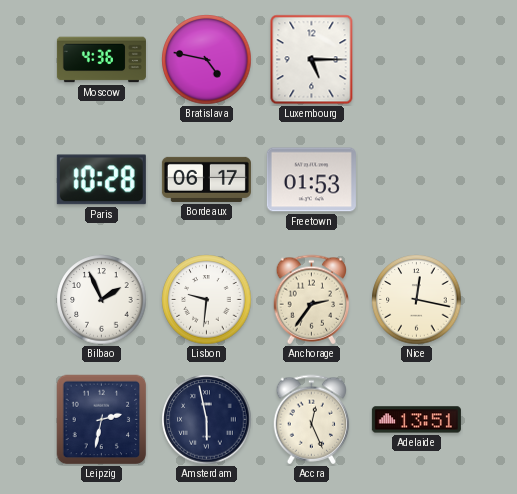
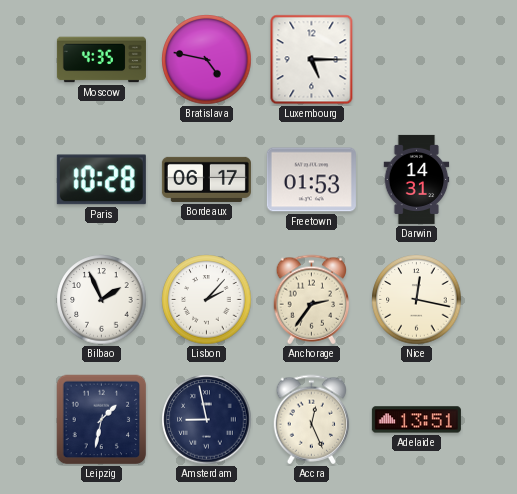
Moscow: 4:36 -> 4:35 (101, 60)
Darwin: none -> 14:31 (417, 179)
Lisbon: 9:31 -> 2:07 (207, 300)
Leipzig: 2:32 -> 1:32 (102, 420)
Amsterdam: 5:58 -> 8:58 (207, 420)
